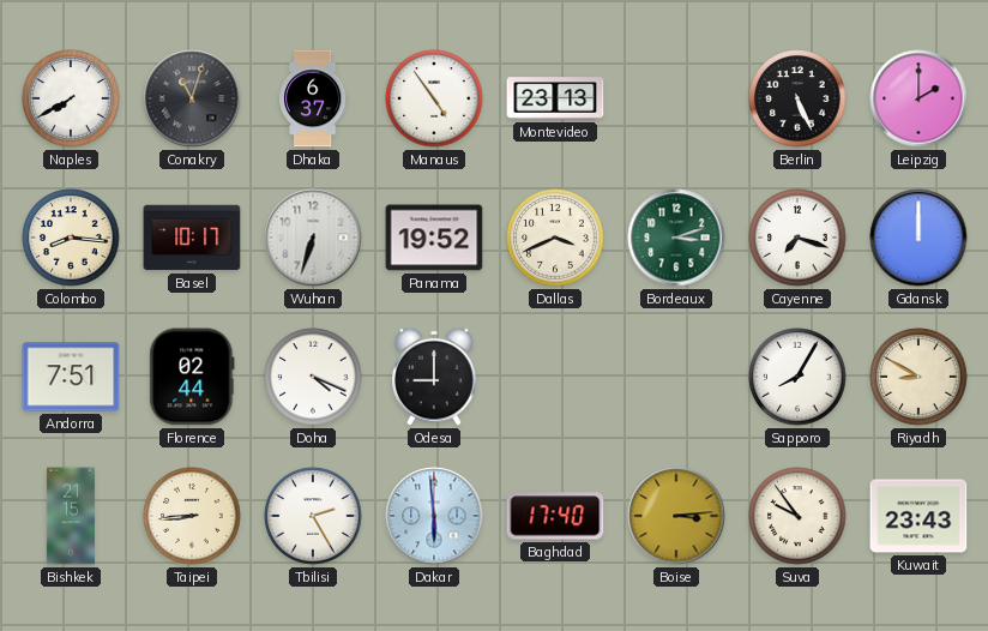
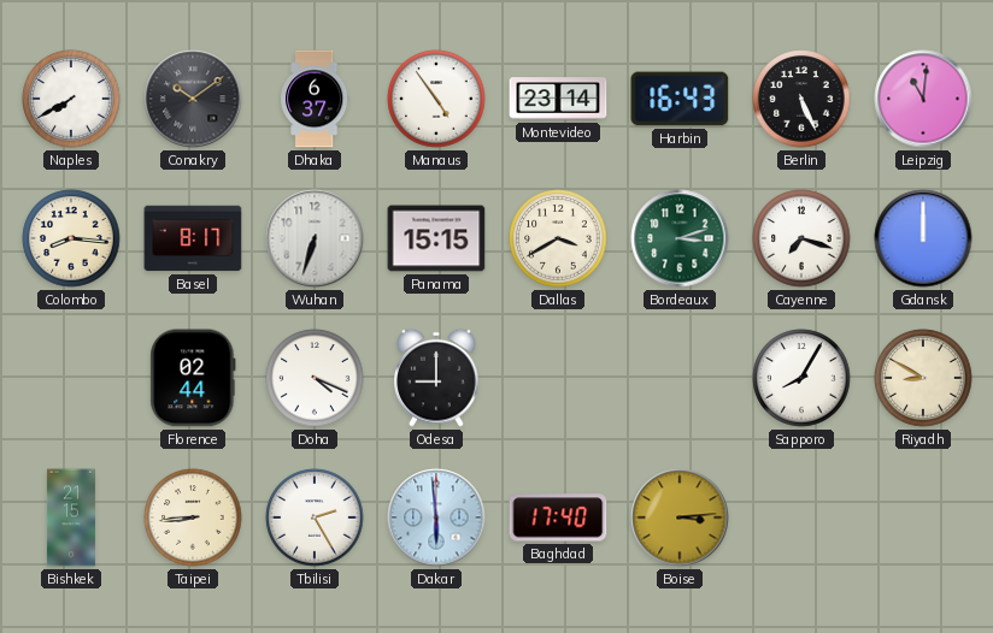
Conakry: 11:03 -> 10:09 (193, 99)
Montevideo: 23:13 -> 23:14 (558, 99)
Harbin: none -> 16:43 (680, 99)
Leipzig: 2:00 -> 11:01 (923, 99)
Basel: 10:17 -> 8:17 (193, 238)
Panama: 19:52 -> 15:15 (436, 238)
Dallas: 3:41 -> 3:40 (558, 238)
Andorra: 7:51 -> none (71, 377)
Suva: 9:54 -> none (797, 516)
Kuwait: 23:43 -> none (918, 516)
